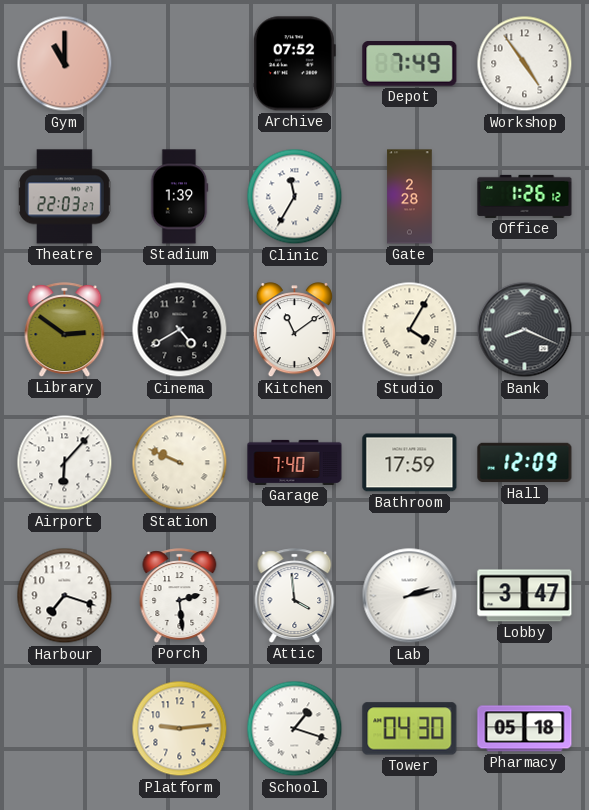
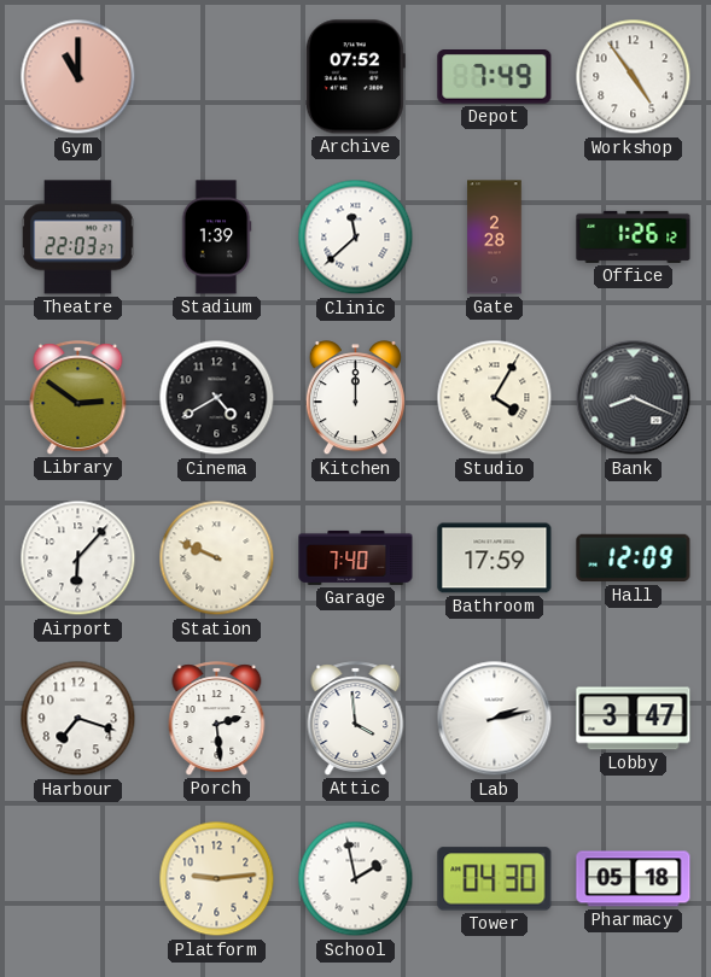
Clinic: 11:35 -> 11:38 (356, 238)
Kitchen: 11:09 -> 12:00 (355, 398)
School: 1:18 -> 1:58 (356, 879)
